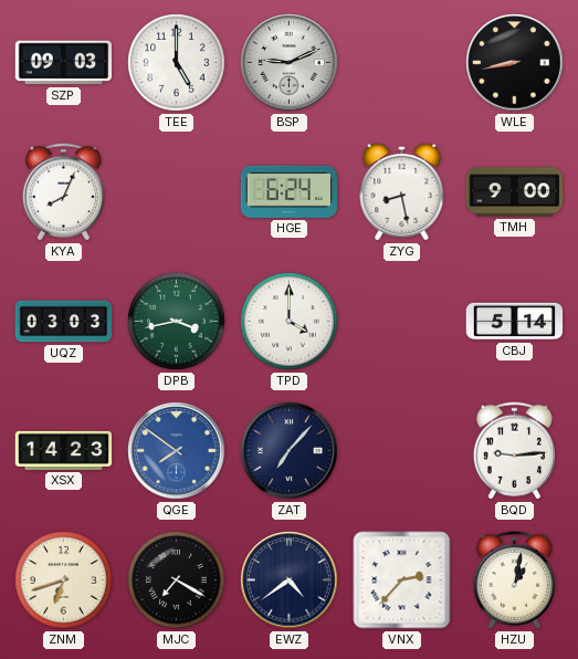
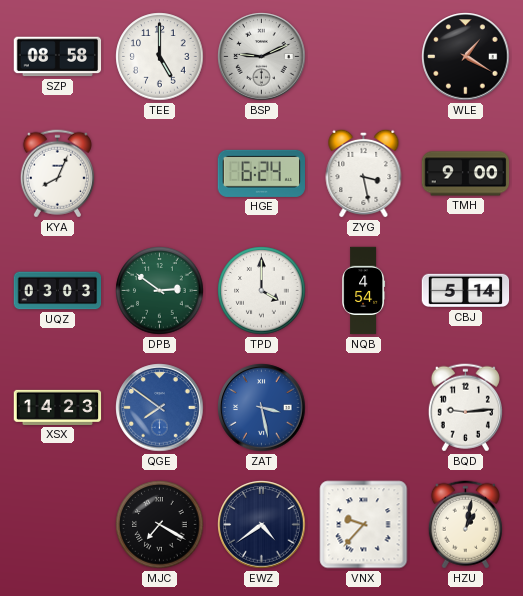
SZP: 09:03 -> 08:58 (58, 57)
WLE: 8:43 -> 1:20 (466, 57)
ZYG: 8:28 -> 3:28 (364, 173)
DPB: 3:43 -> 2:51 (160, 291)
NQB: none -> 4:54 (364, 291)
ZAT: 7:07 -> 3:28 (262, 408)
ZAT dial: navy -> blue (262, 408)
ZNM: 6:42 -> none (64, 580)
VNX: 2:37 -> 9:37 (364, 525)
